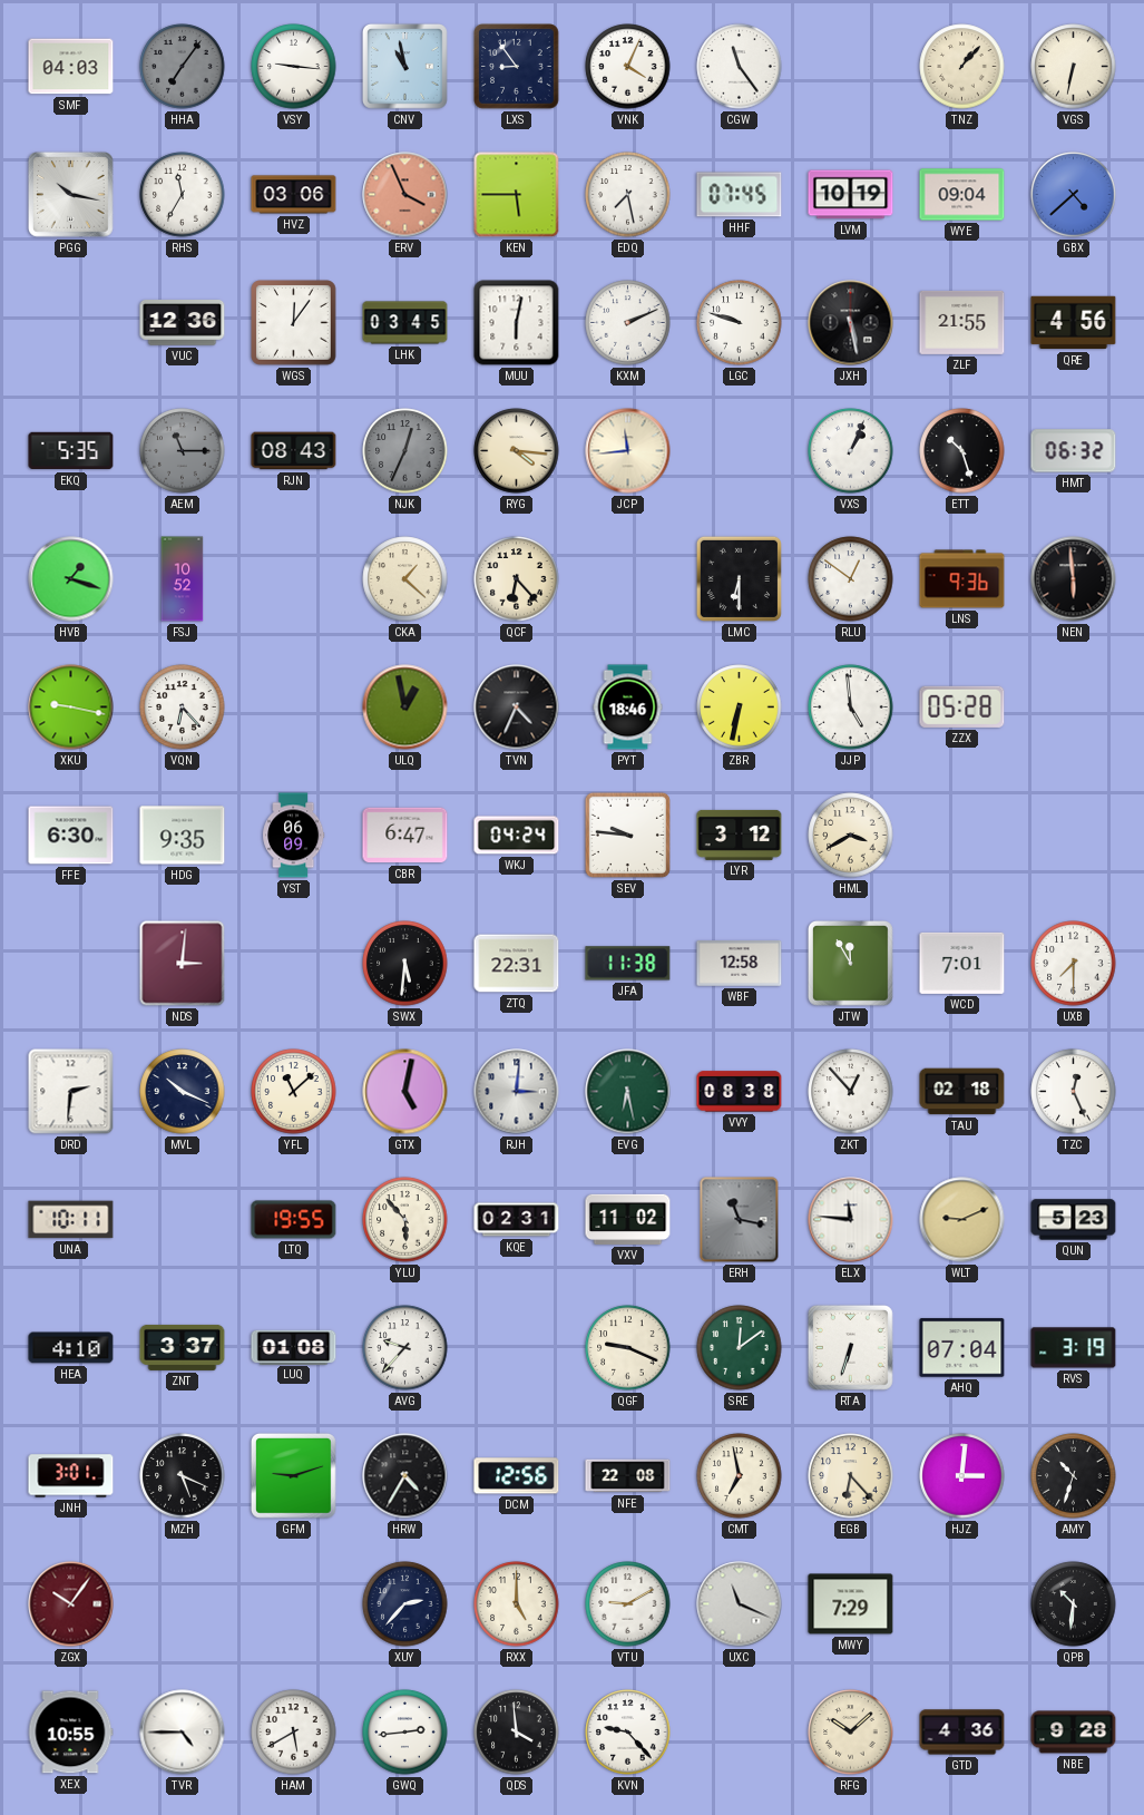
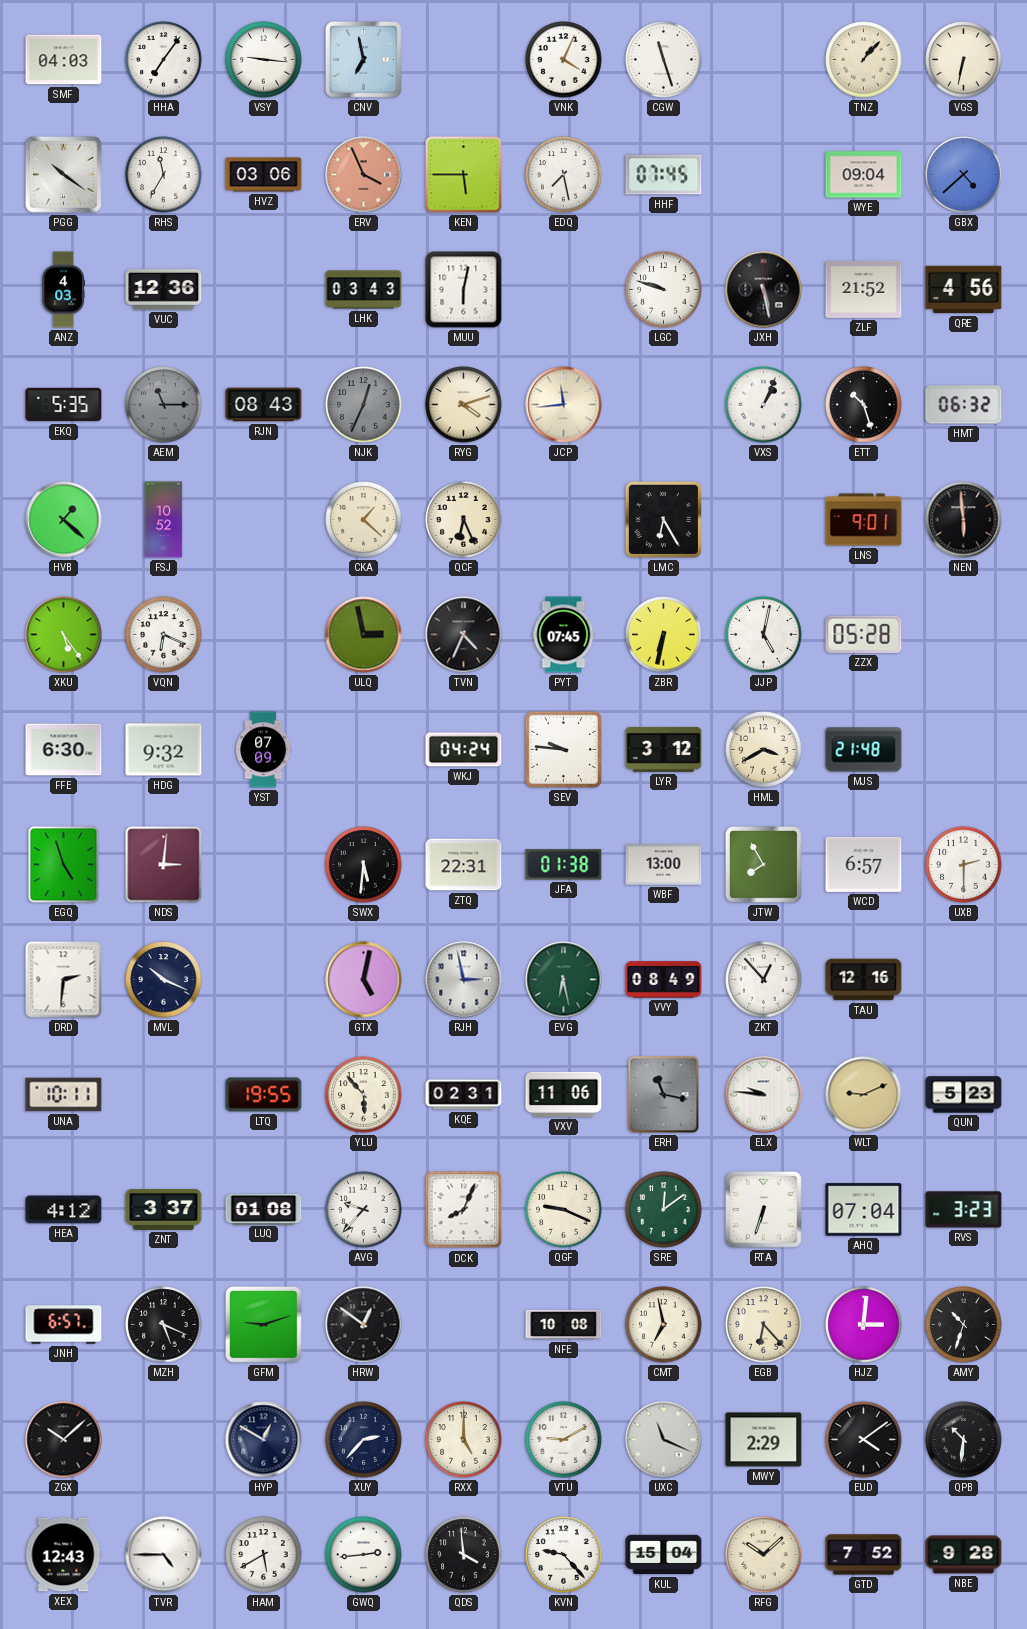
HHA dial: grey -> white (164, 60)
CNV: 10:58 -> 6:58 (364, 60)
LXS: 8:54 -> none (517, 67)
CGW: 11:24 -> 11:27 (664, 60)
PGG: 10:17 -> 10:21 (64, 175)
LVM: 10:19 -> none (851, 195)
ANZ: none -> 4:03 (63, 290)
WGS: 12:06 -> none (294, 323)
LHK: 03:45 -> 03:43 (364, 290)
KXM: 2:11 -> none (628, 323)
ZLF: 21:55 -> 21:52 (864, 289)
RYG: 4:16 -> 4:12 (464, 405)
HVB: 1:18 -> 1:22 (64, 520)
QCF: 6:23 -> 6:26 (464, 520)
LMC: 6:30 -> 6:25 (663, 519)
RLU: 12:51 -> none (851, 579)
LNS: 9:36 -> 9:01 (864, 520)
XKU: 9:17 -> 5:24 (64, 635)
VQN: 6:23 -> 6:19 (164, 635)
ULQ: 12:58 -> 2:58 (364, 635)
PYT: 18:46 -> 07:45 (564, 635)
JJP: 4:59 -> 5:02 (764, 635)
HDG: 9:35 -> 9:32 (164, 750)
YST: 06:09 -> 07:09 (264, 750)
CBR: 6:47 -> none (405, 836)
MJS: none -> 21:48 (864, 750)
EGQ: none -> 4:57 (64, 865)
JFA: 11:38 -> 01:38 (564, 865)
WBF: 12:58 -> 13:00 (664, 865)
JTW: 11:55 -> 7:55 (764, 865)
WCD: 7:01 -> 6:57 (864, 864)
UXB: 7:30 -> 2:30 (964, 865)
YFL: 11:08 -> none (294, 1092)
RJH: 3:01 -> 2:58 (464, 980)
VVY: 08:38 -> 08:49 (664, 980)
TAU: 02:18 -> 12:16 (864, 980)
TZC: 12:26 -> none (1074, 1092)
VXV: 11:02 -> 11:06 (564, 1094)
ELX: 11:46 -> 9:46 (764, 1095)
HEA: 4:10 -> 4:12 (64, 1210)
DCK: none -> 8:04 (464, 1210)
RVS: 3:19 -> 3:23 (964, 1210)
JNH: 3:01 -> 6:57 (64, 1325)
HRW: 4:35 -> 12:51 (364, 1325)
DCM: 12:56 -> none (517, 1476)
NFE: 22:08 -> 10:08 (564, 1325)
ZGX: 10:06 -> 10:08 (64, 1440)
ZGX dial: burgundy -> black (64, 1440)
HYP: none -> 12:50 (264, 1440)
MWY: 7:29 -> 2:29 (764, 1440)
EUD: none -> 4:09 (864, 1440)
XEX: 10:55 -> 12:43 (63, 1555)
KUL: none -> 15:04 (664, 1555)
GTD: 4:36 -> 7:52 (864, 1555)
